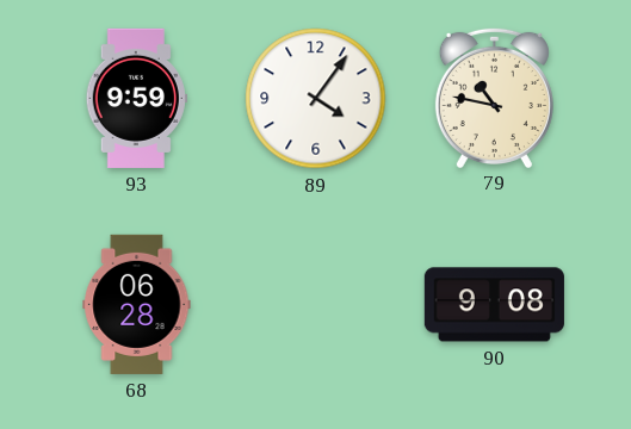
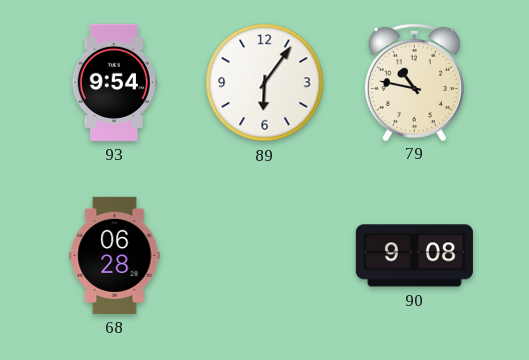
93: 9:59 -> 9:54 (114, 82)
89: 4:06 -> 6:06 (265, 83)
